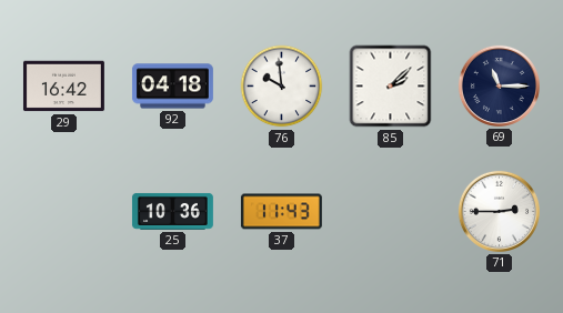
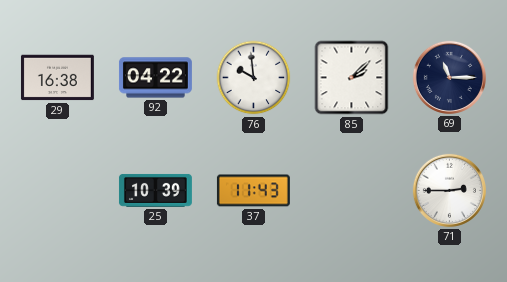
29: 16:42 -> 16:38 (57, 78)
92: 04:18 -> 04:22 (155, 78)
25: 10:36 -> 10:39 (155, 190)
